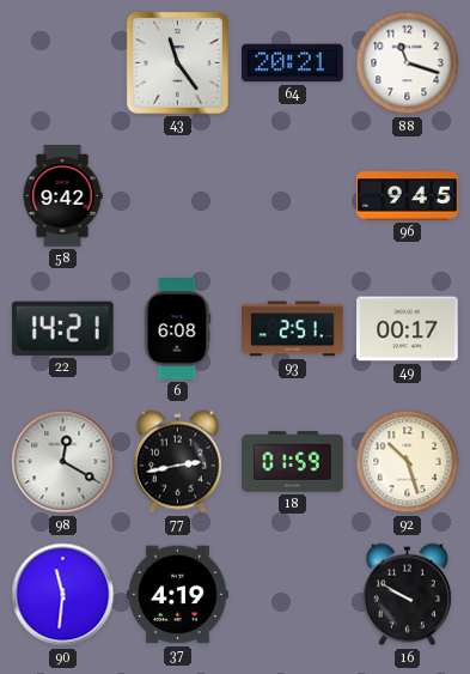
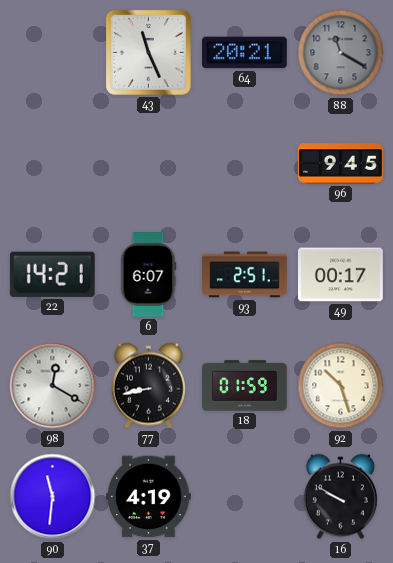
43: 11:24 -> 11:26 (148, 52)
88: 11:18 -> 11:20 (341, 53)
88 dial: white -> grey (341, 53)
58: 9:42 -> none (62, 196)
6: 6:08 -> 6:07 (148, 275)
77: 2:43 -> 8:43 (148, 386)
